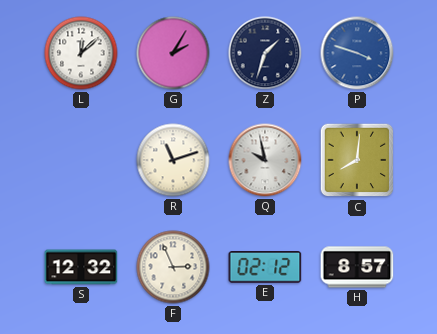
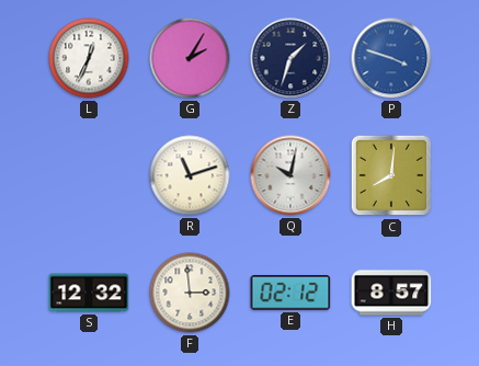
L: 12:08 -> 12:34 (89, 58)
Q: 9:58 -> 10:02 (290, 175)
F: 2:56 -> 2:59 (190, 293)
